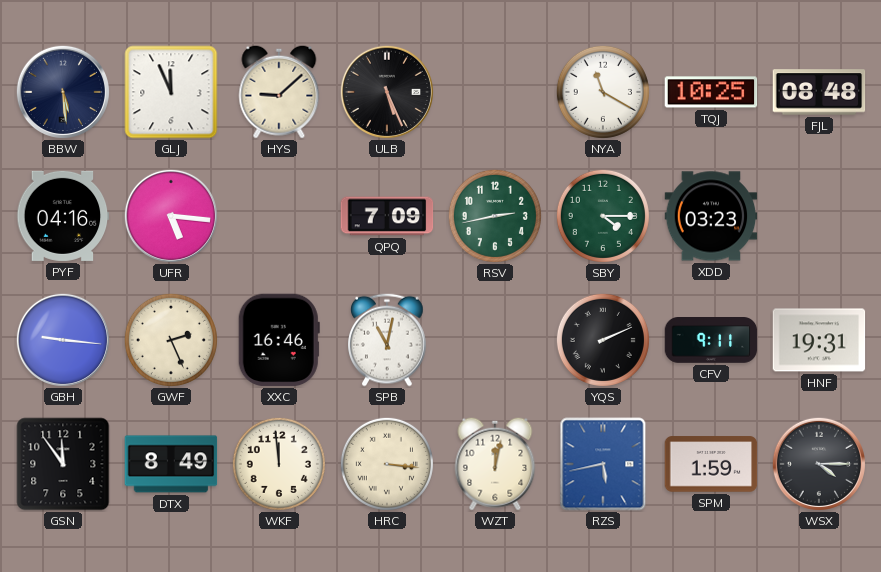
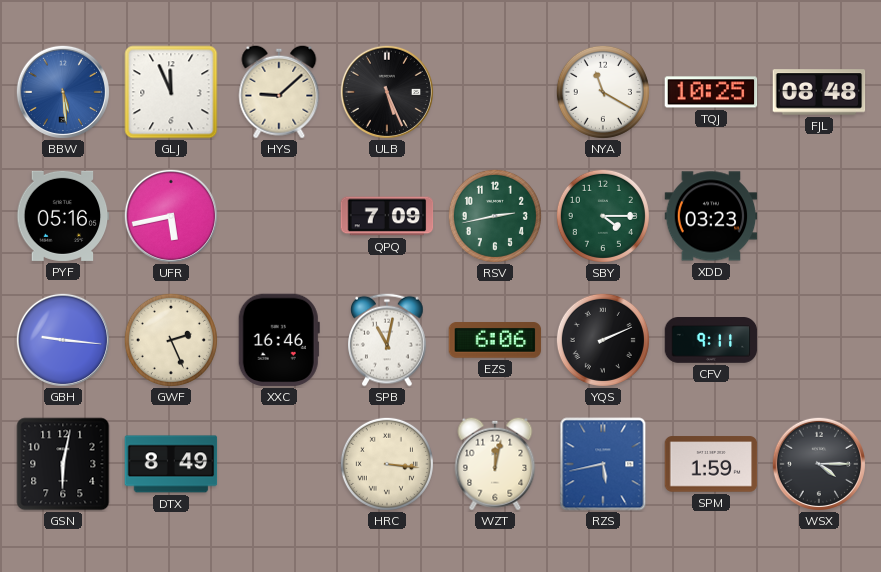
BBW dial: navy -> blue (63, 92)
PYF: 04:16 -> 05:16 (63, 216)
UFR: 5:16 -> 5:43 (171, 216)
EZS: none -> 6:06 (495, 341)
HNF: 19:31 -> none (819, 340)
GSN: 11:54 -> 6:02 (63, 464)
WKF: 11:59 -> none (279, 464)
